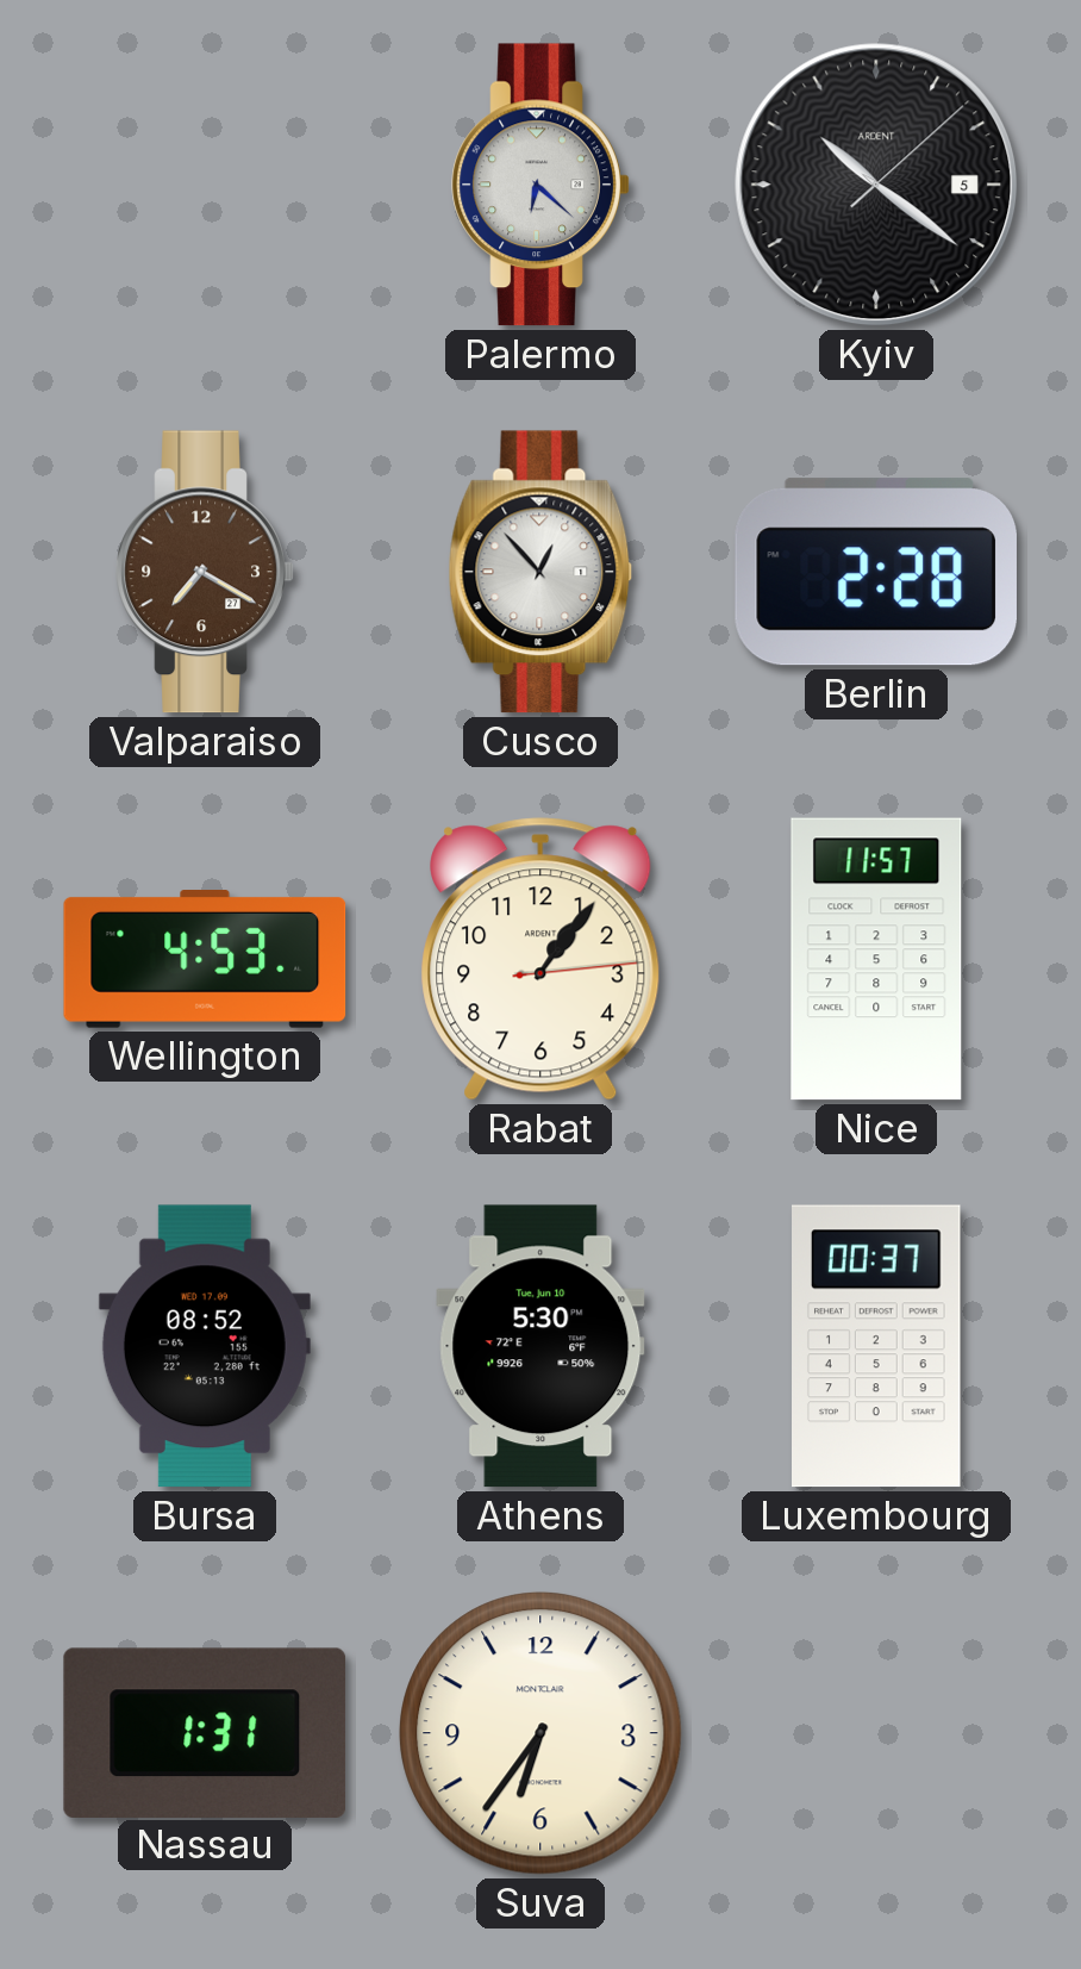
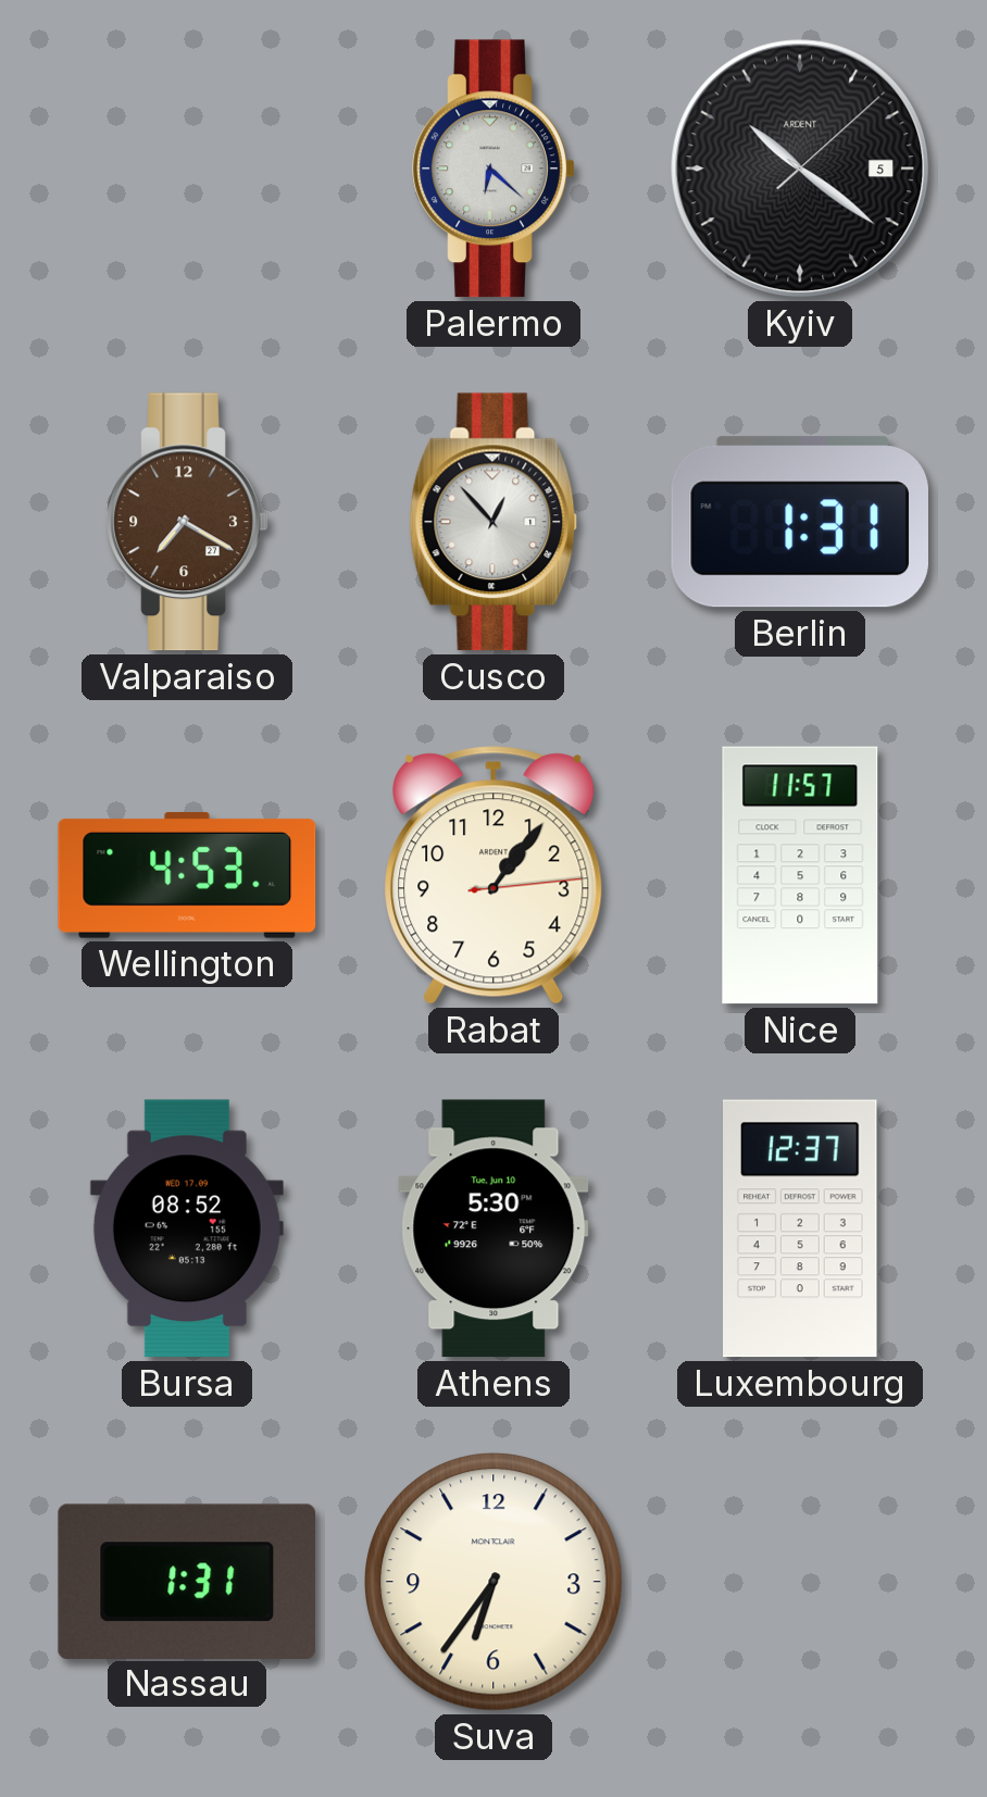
Berlin: 2:28 -> 1:31 (800, 522)
Luxembourg: 00:37 -> 12:37 (801, 1228)
